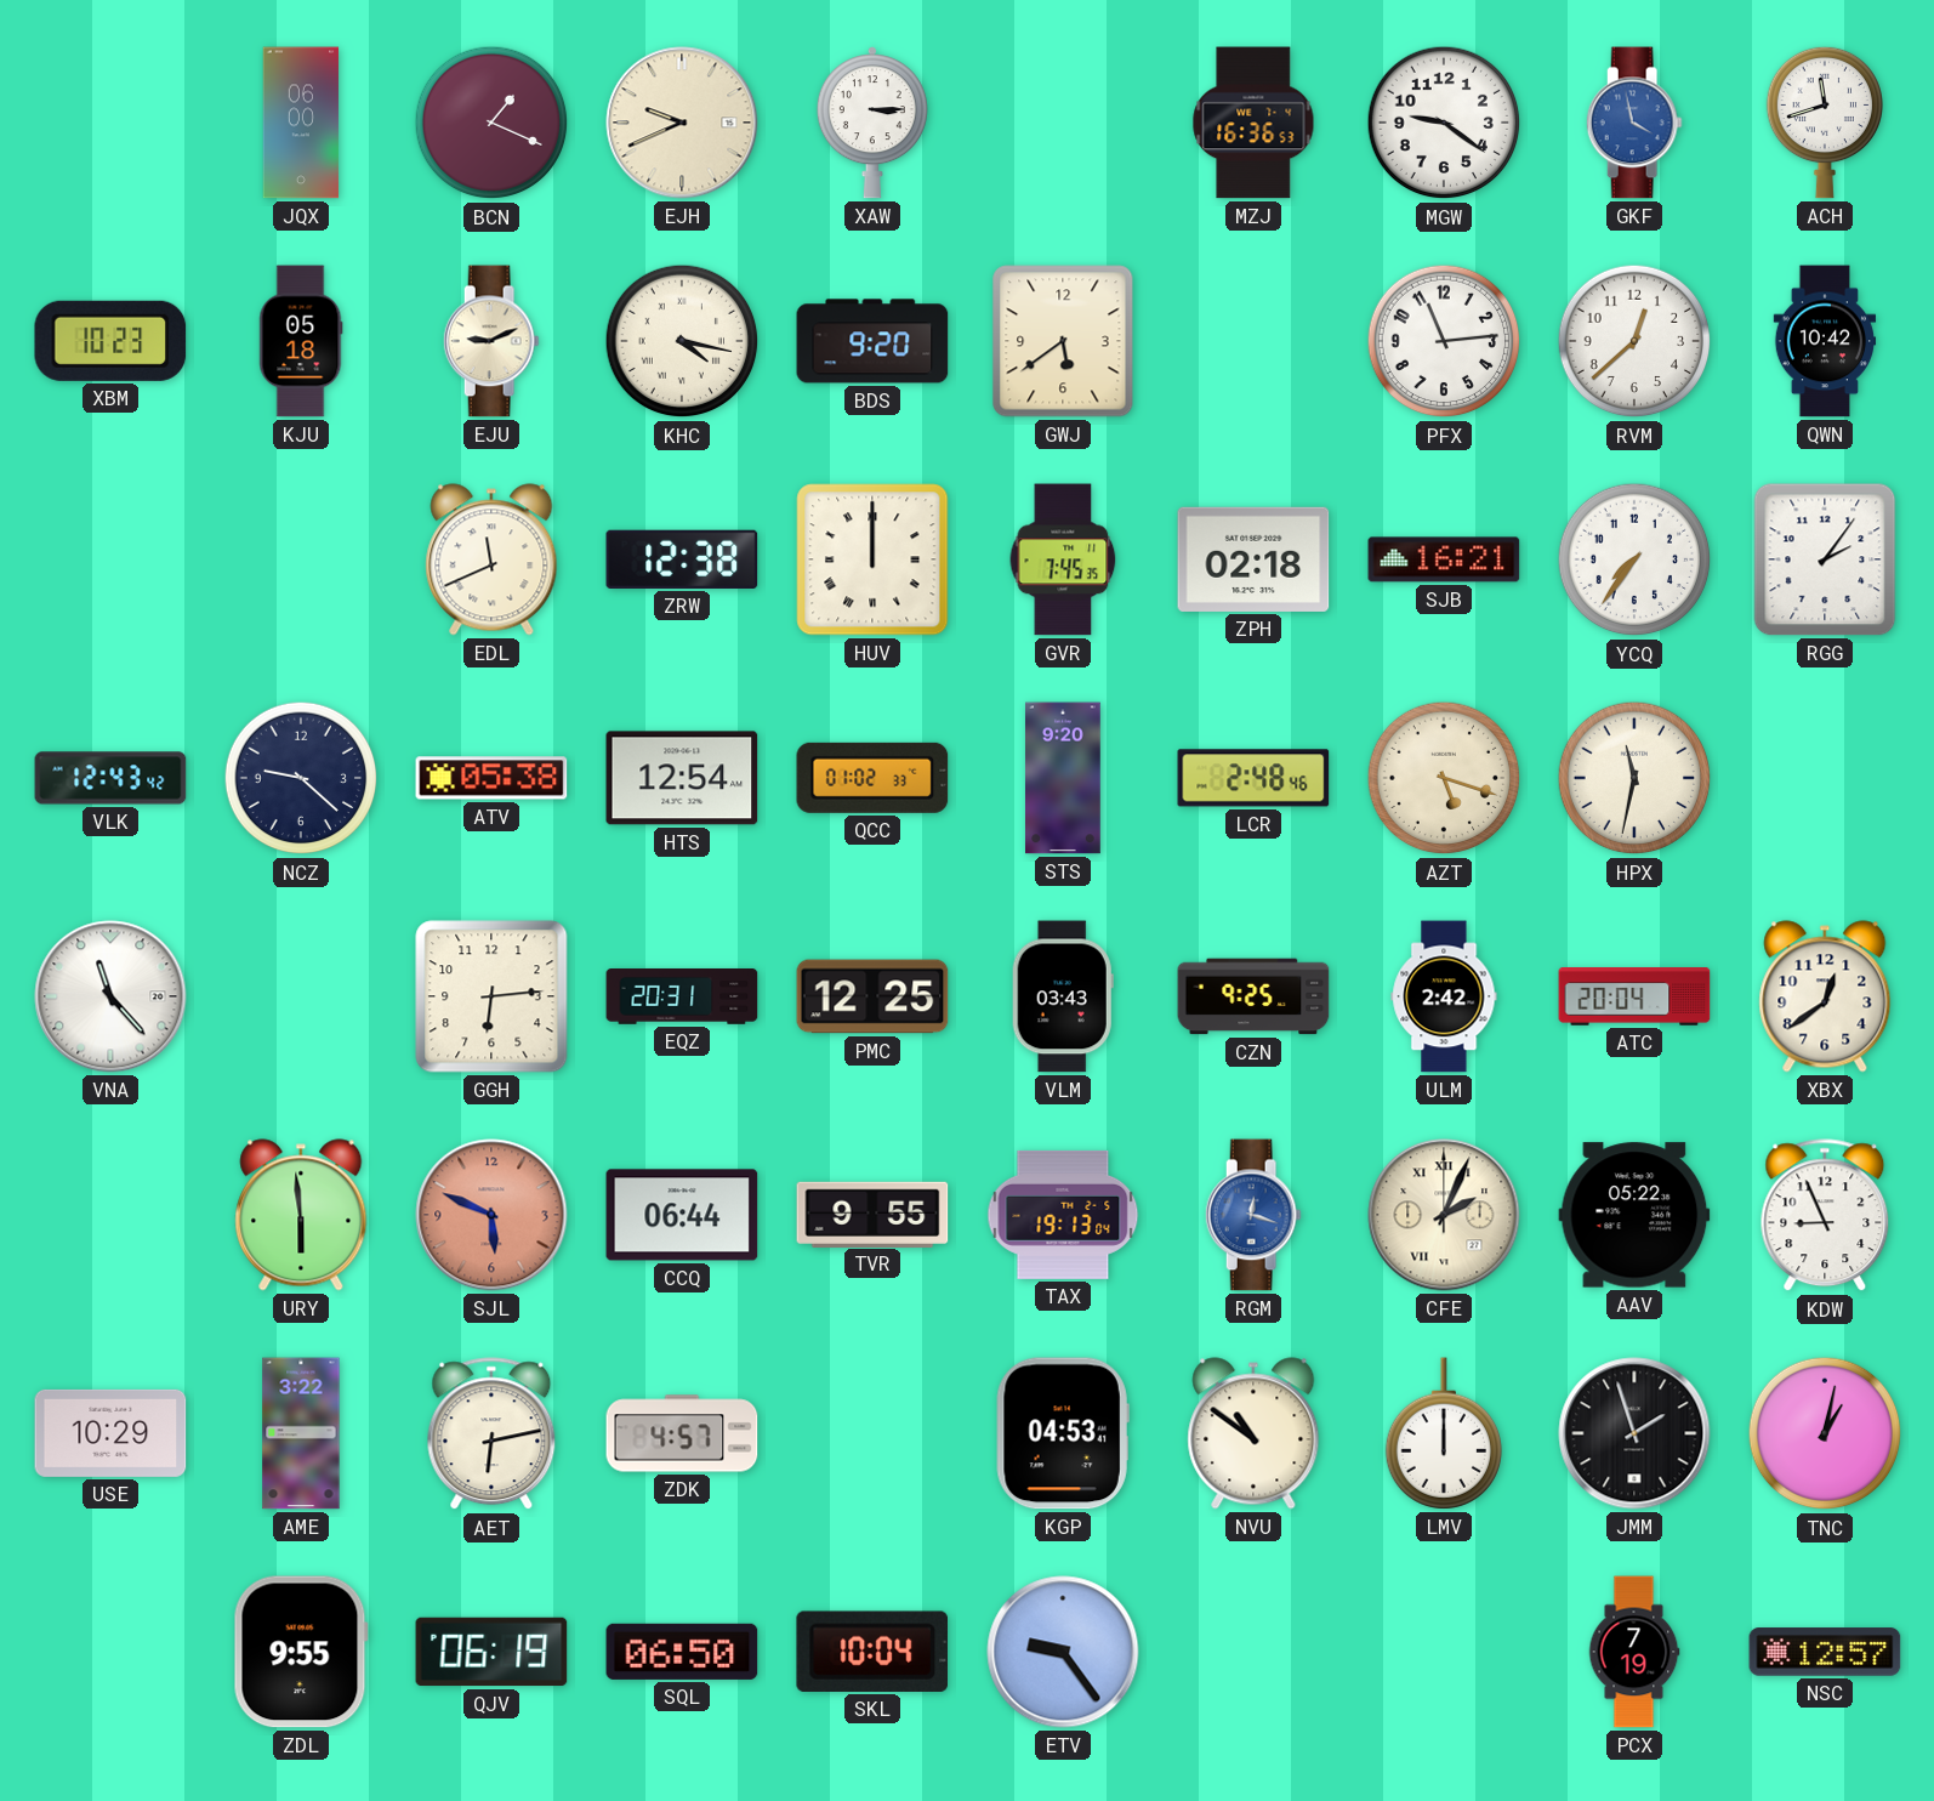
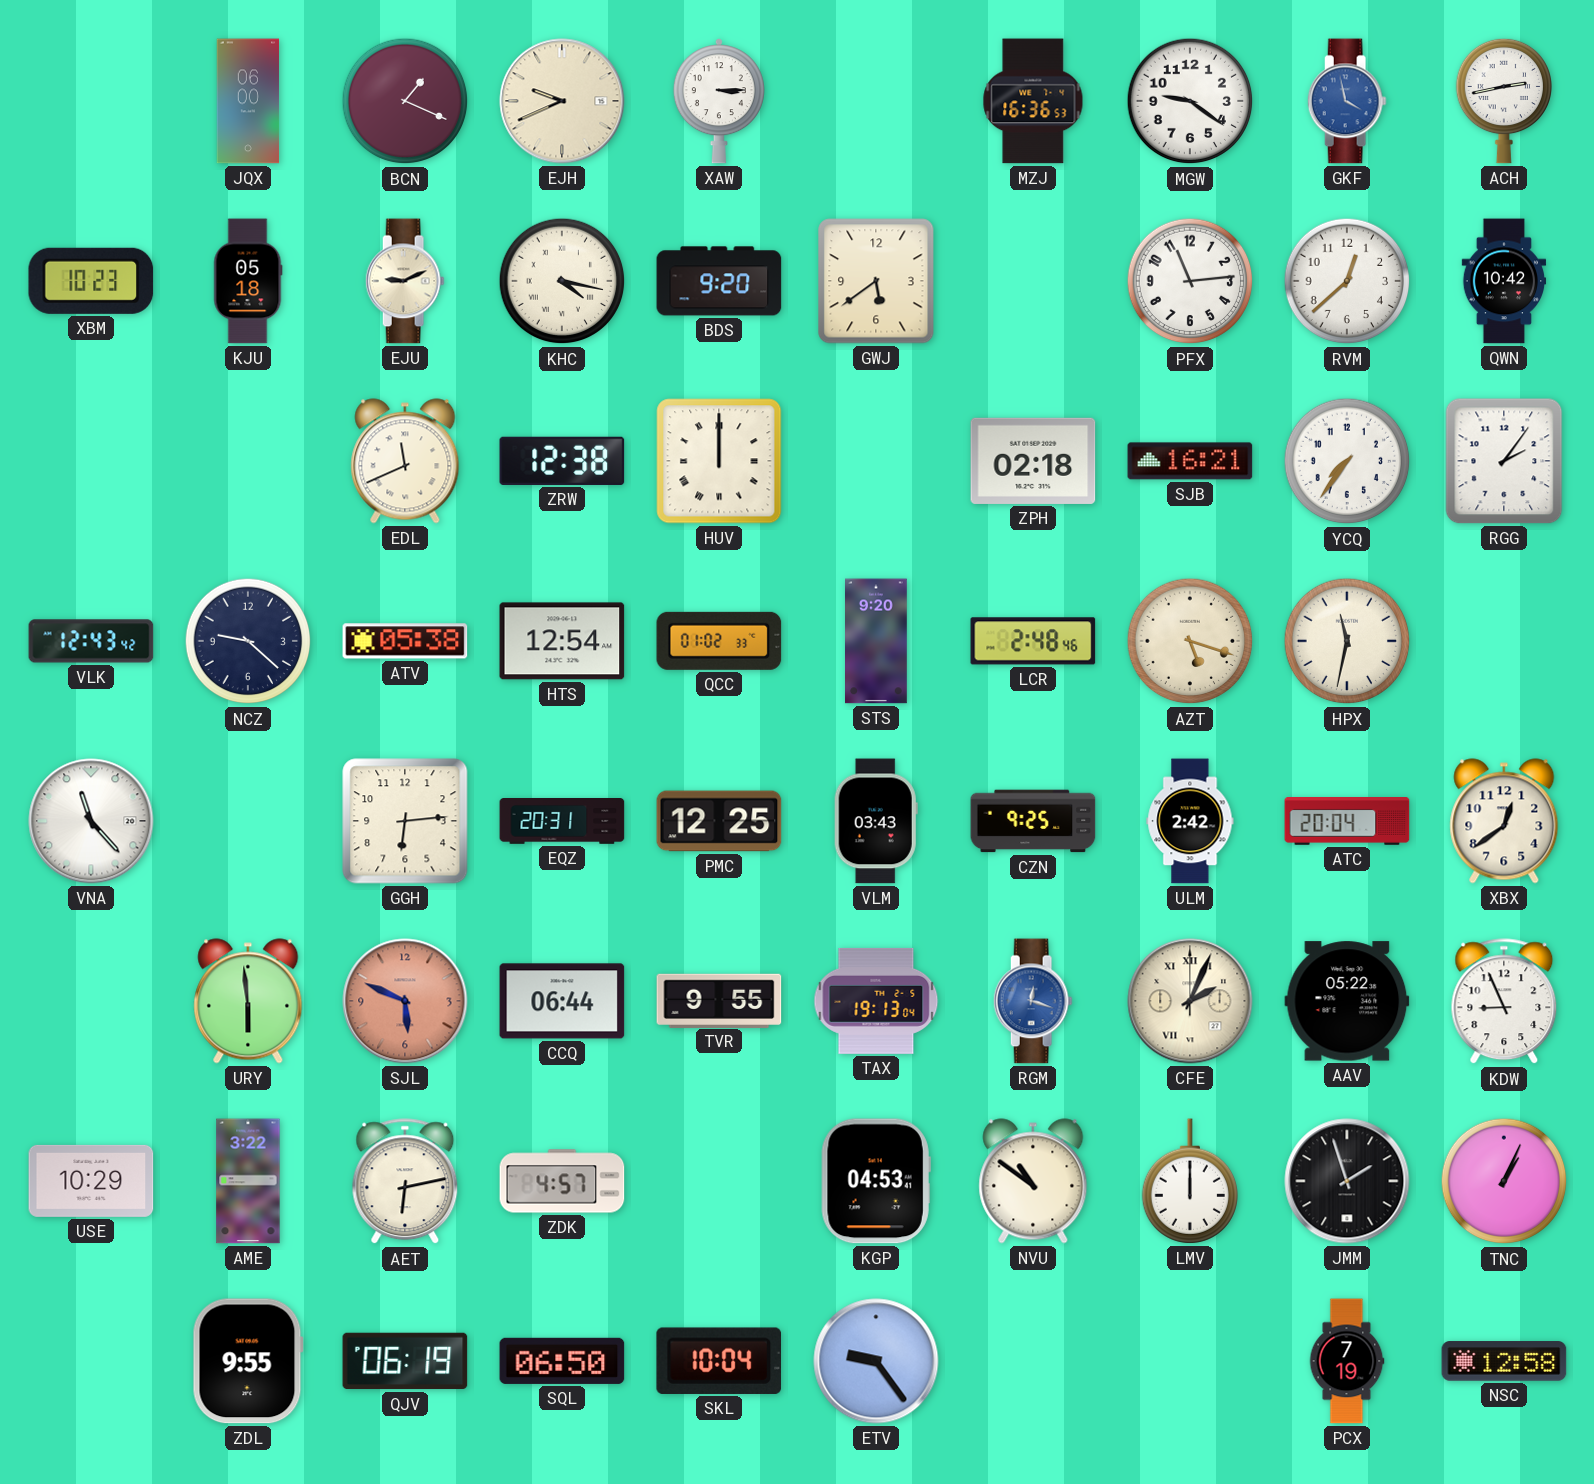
ACH: 11:42 -> 2:43 (1503, 101)
GVR: 7:45 -> none (1063, 559)
TNC: 1:02 -> 1:04 (1504, 1181)
NSC: 12:57 -> 12:58 (1504, 1361)
